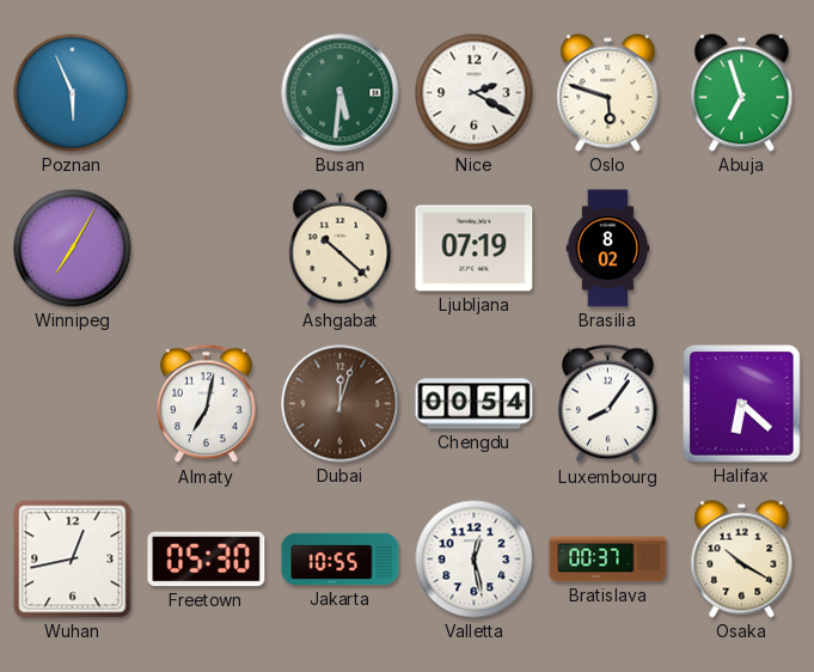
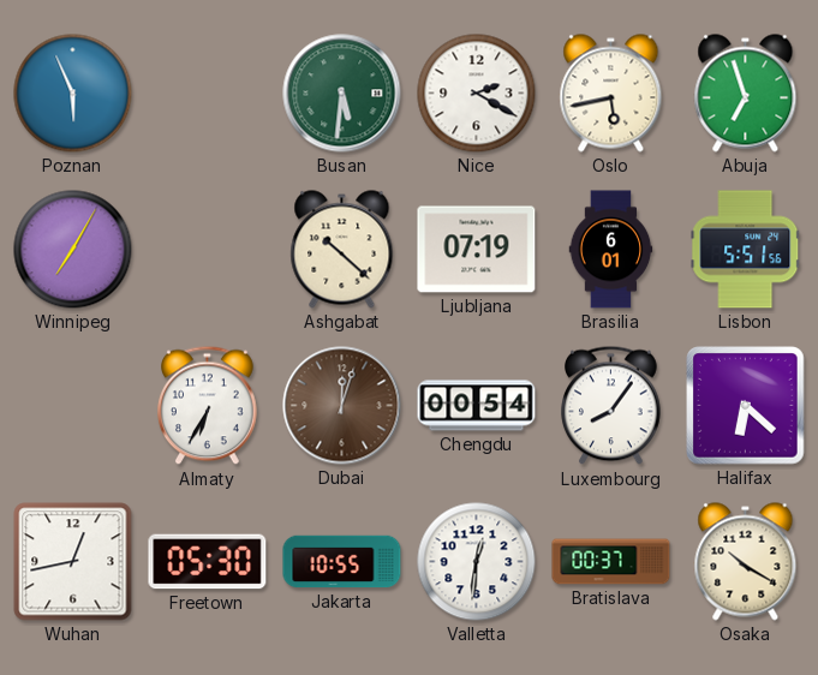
Oslo: 5:48 -> 5:43 (611, 94)
Brasilia: 8:02 -> 6:01 (611, 250)
Lisbon: none -> 5:51 (746, 250)
Almaty: 7:02 -> 6:35 (208, 406)
Valletta: 12:28 -> 12:31 (477, 562)
